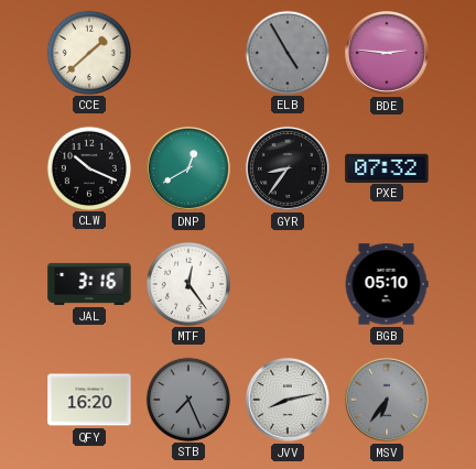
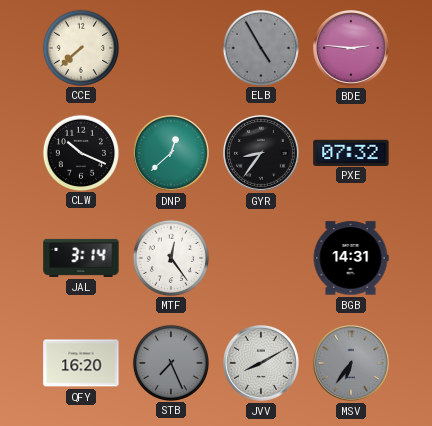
CCE: 1:38 -> 7:38 (80, 47)
DNP: 12:40 -> 12:38 (171, 153)
JAL: 3:16 -> 3:14 (81, 258)
BGB: 05:10 -> 14:31 (351, 258)
JVV: 8:13 -> 8:10 (261, 363)
